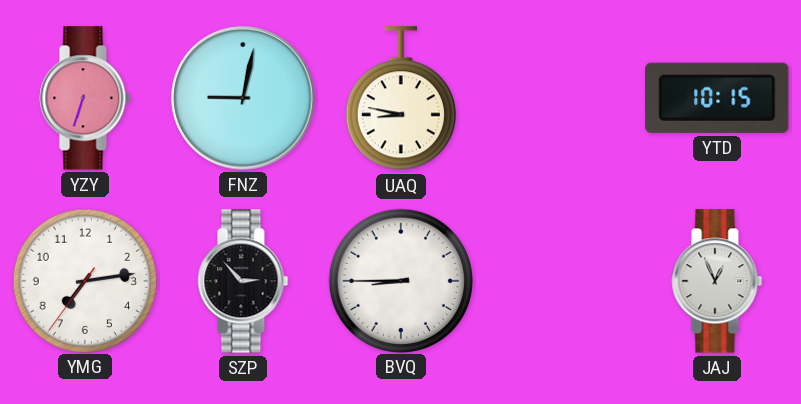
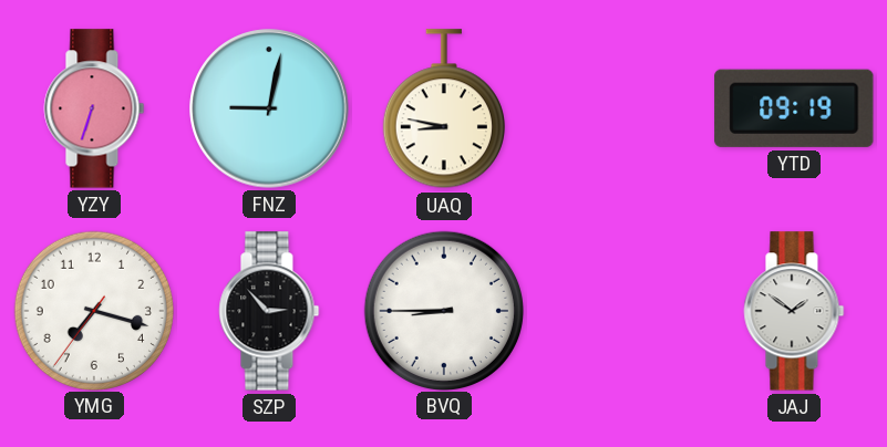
YTD: 10:15 -> 09:19 (794, 108)
YMG: 7:13 -> 7:17 (93, 310)
JAJ: 12:56 -> 1:51 (794, 311)
